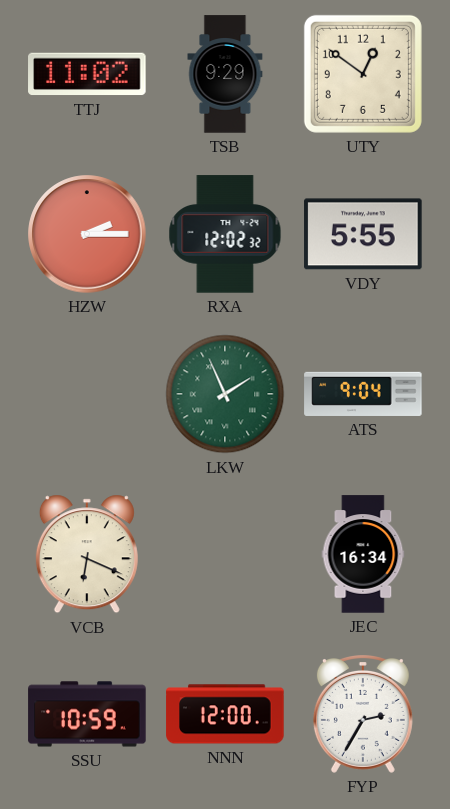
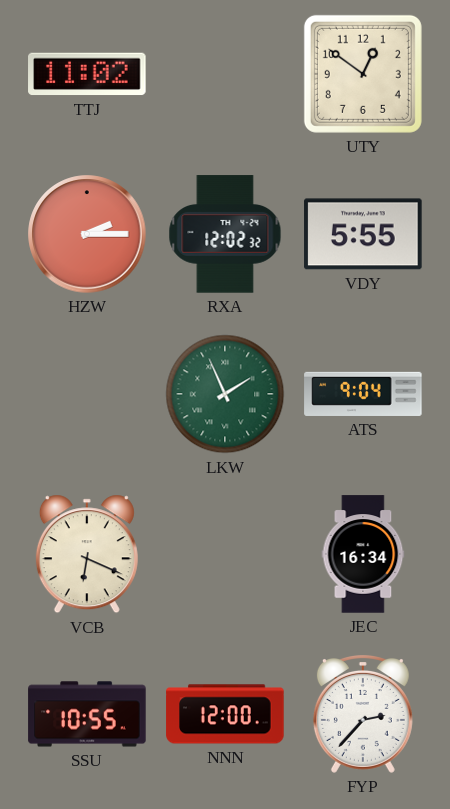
TSB: 9:29 -> none (225, 74)
SSU: 10:59 -> 10:55 (87, 714)
FYP: 2:35 -> 2:37 (363, 715)
